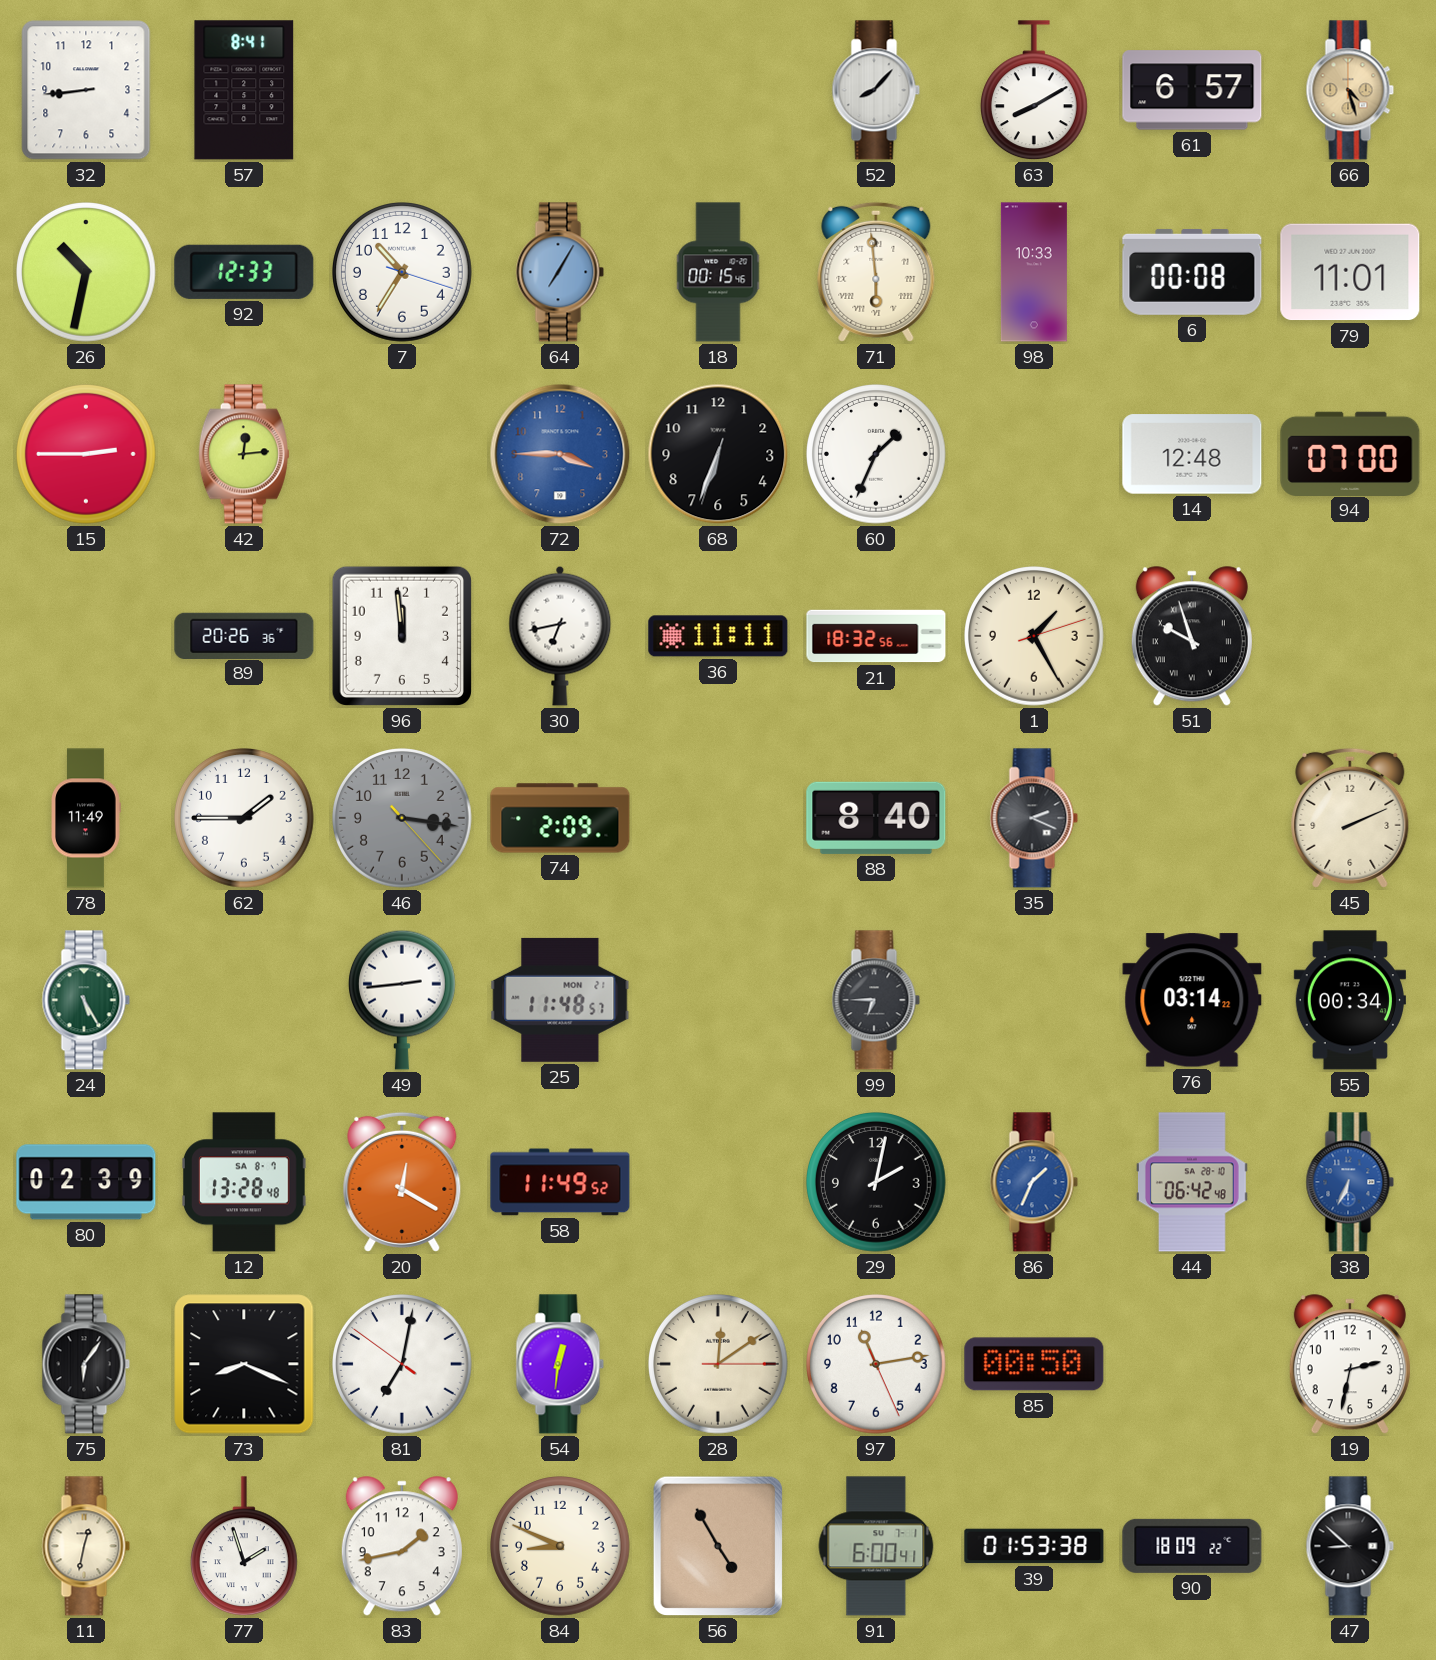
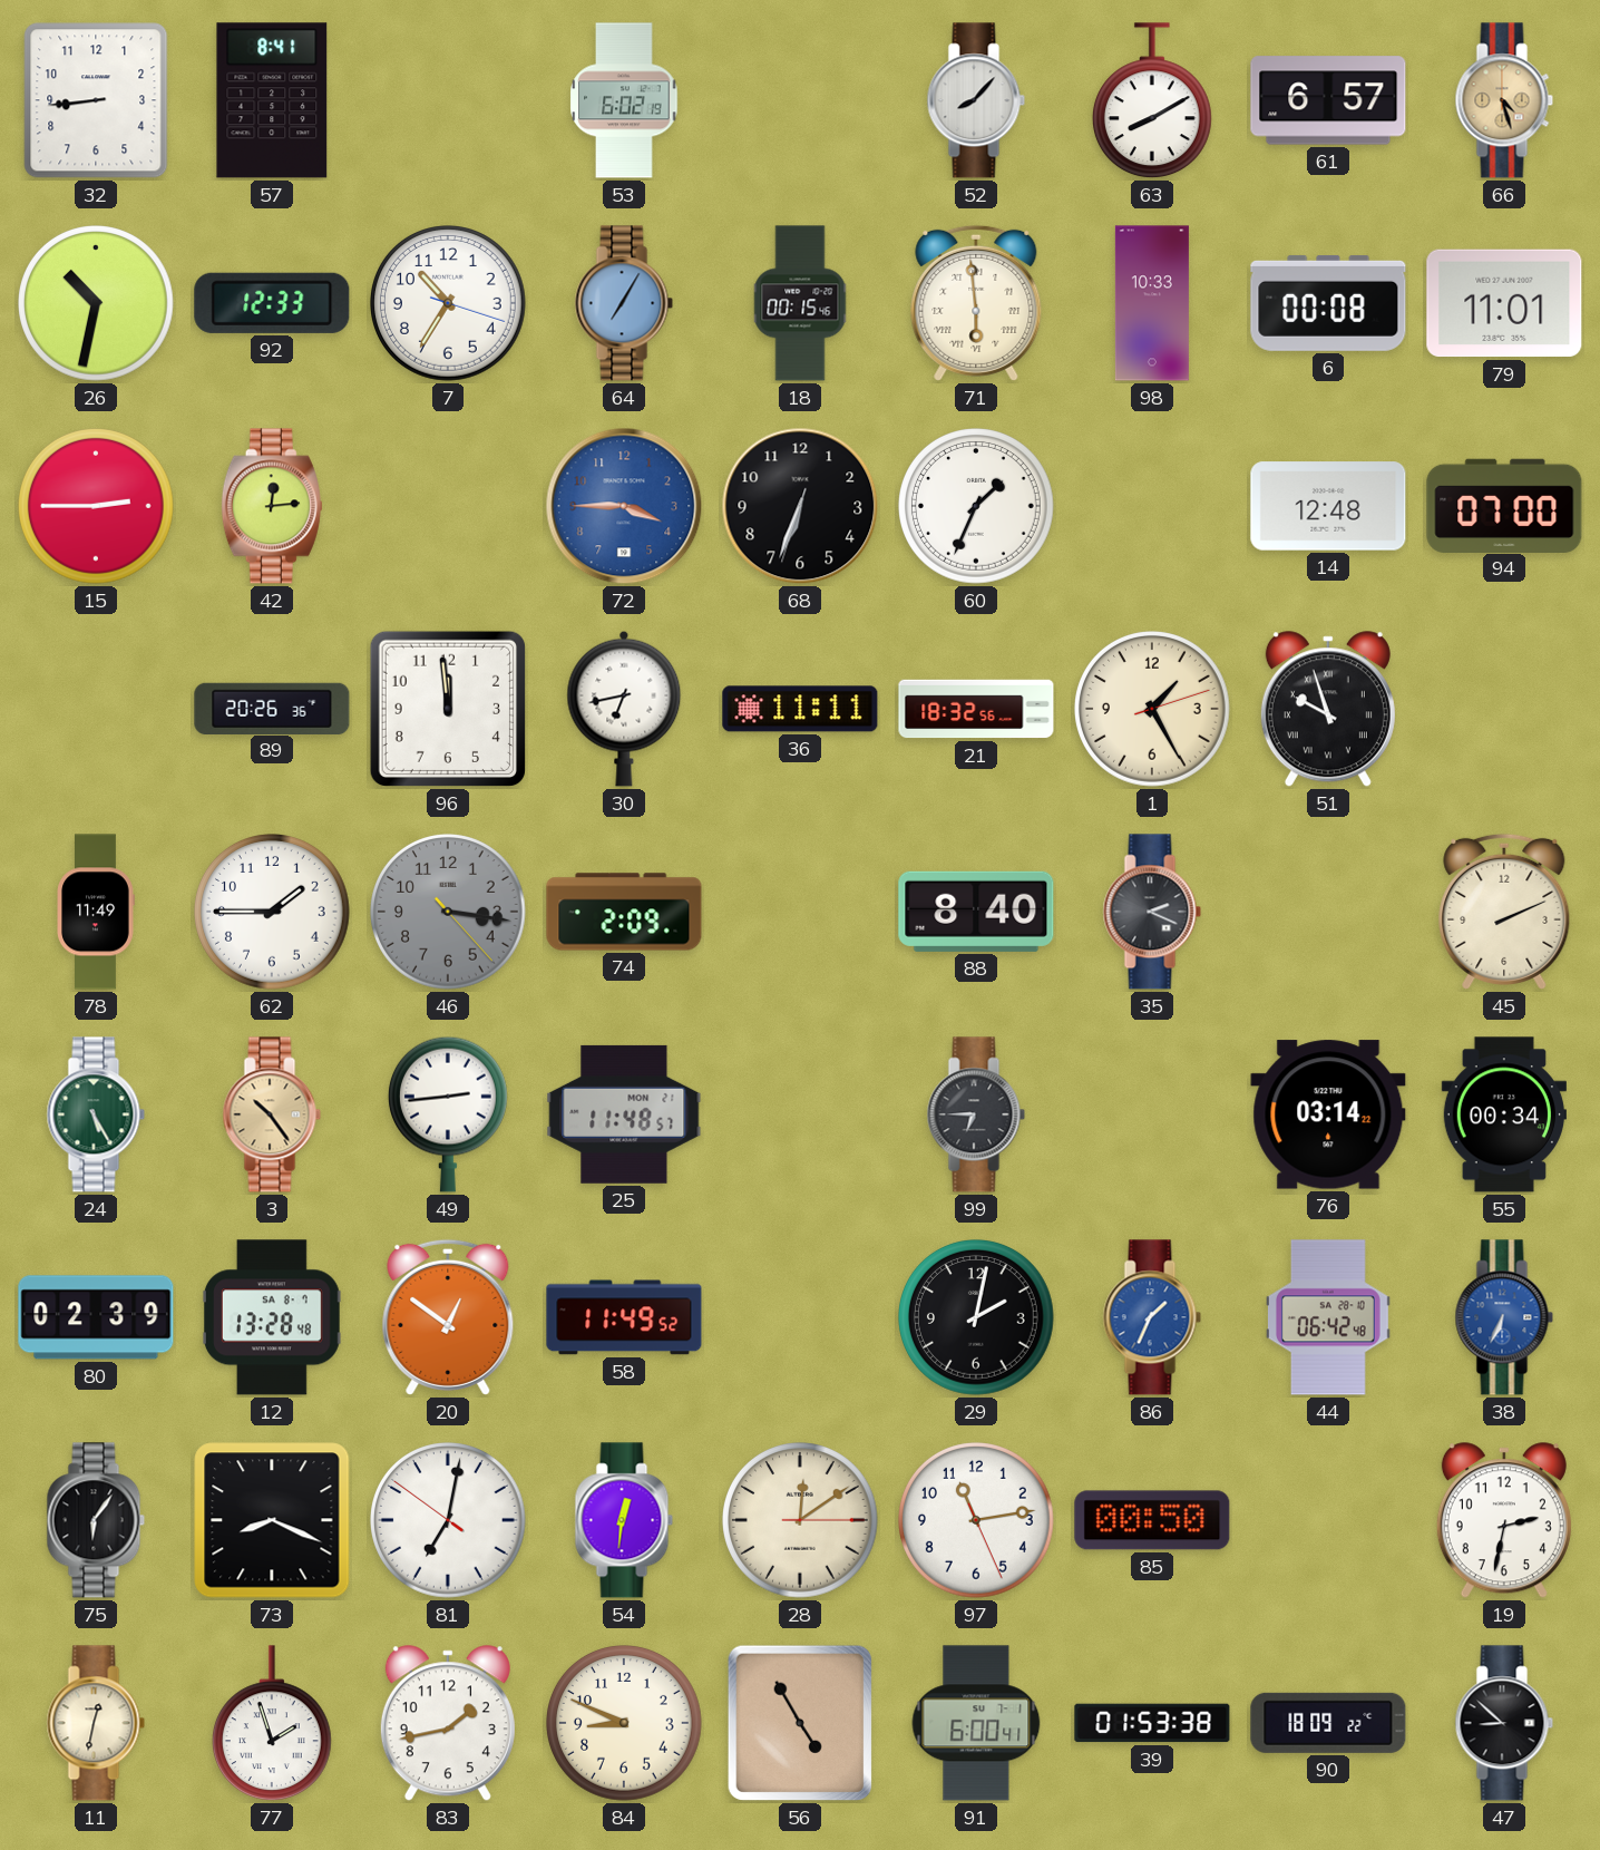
53: none -> 6:02 (624, 100)
3: none -> 10:24 (272, 1114)
20: 12:20 -> 12:51 (448, 1317)
